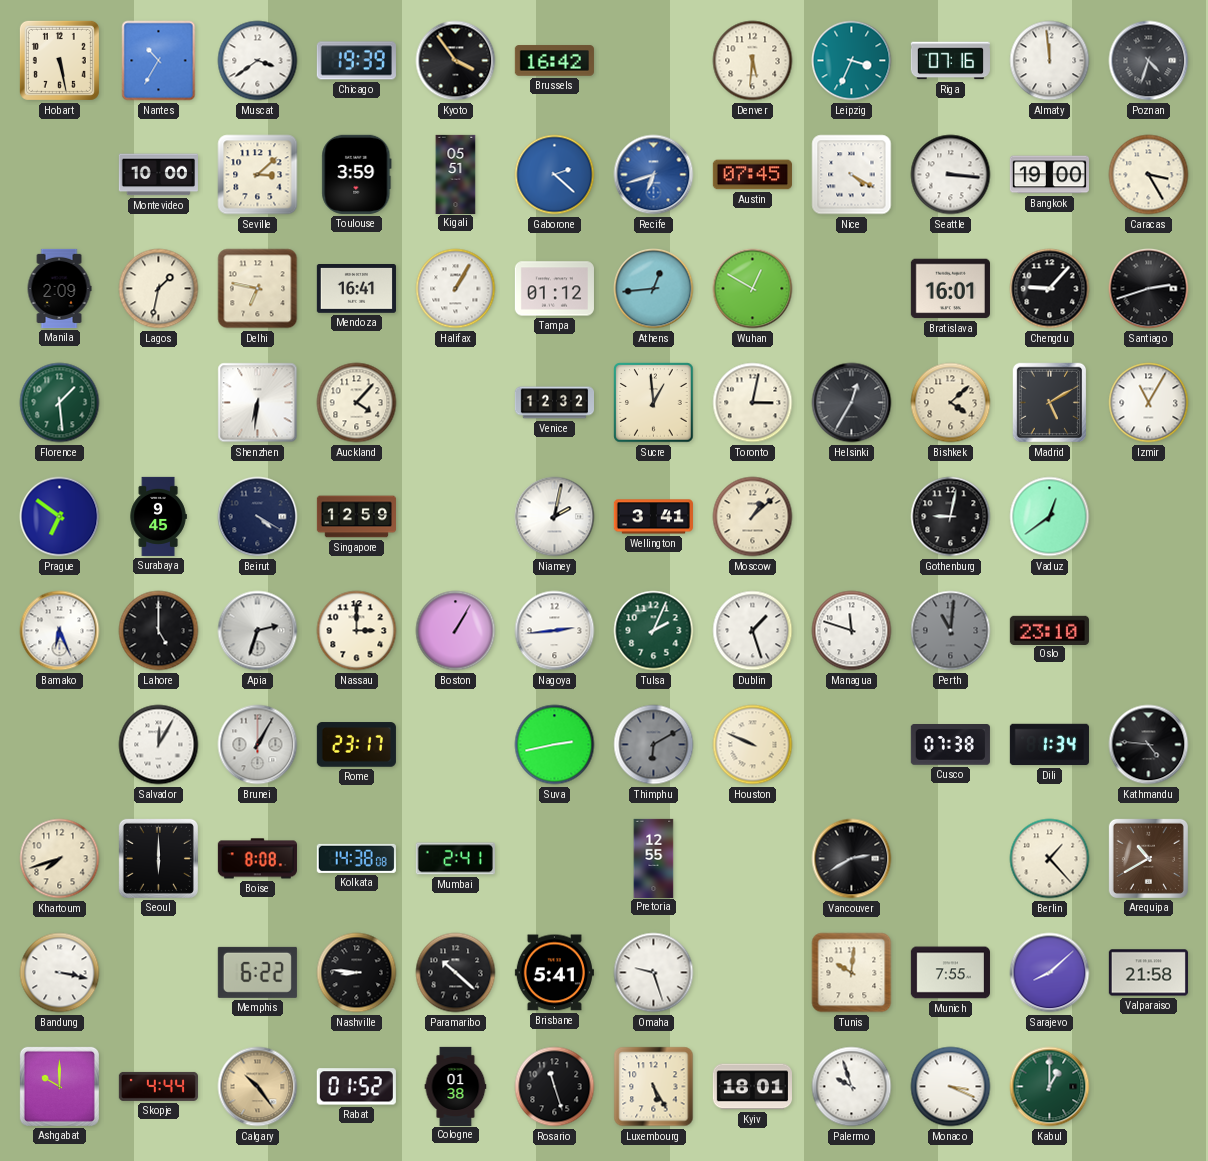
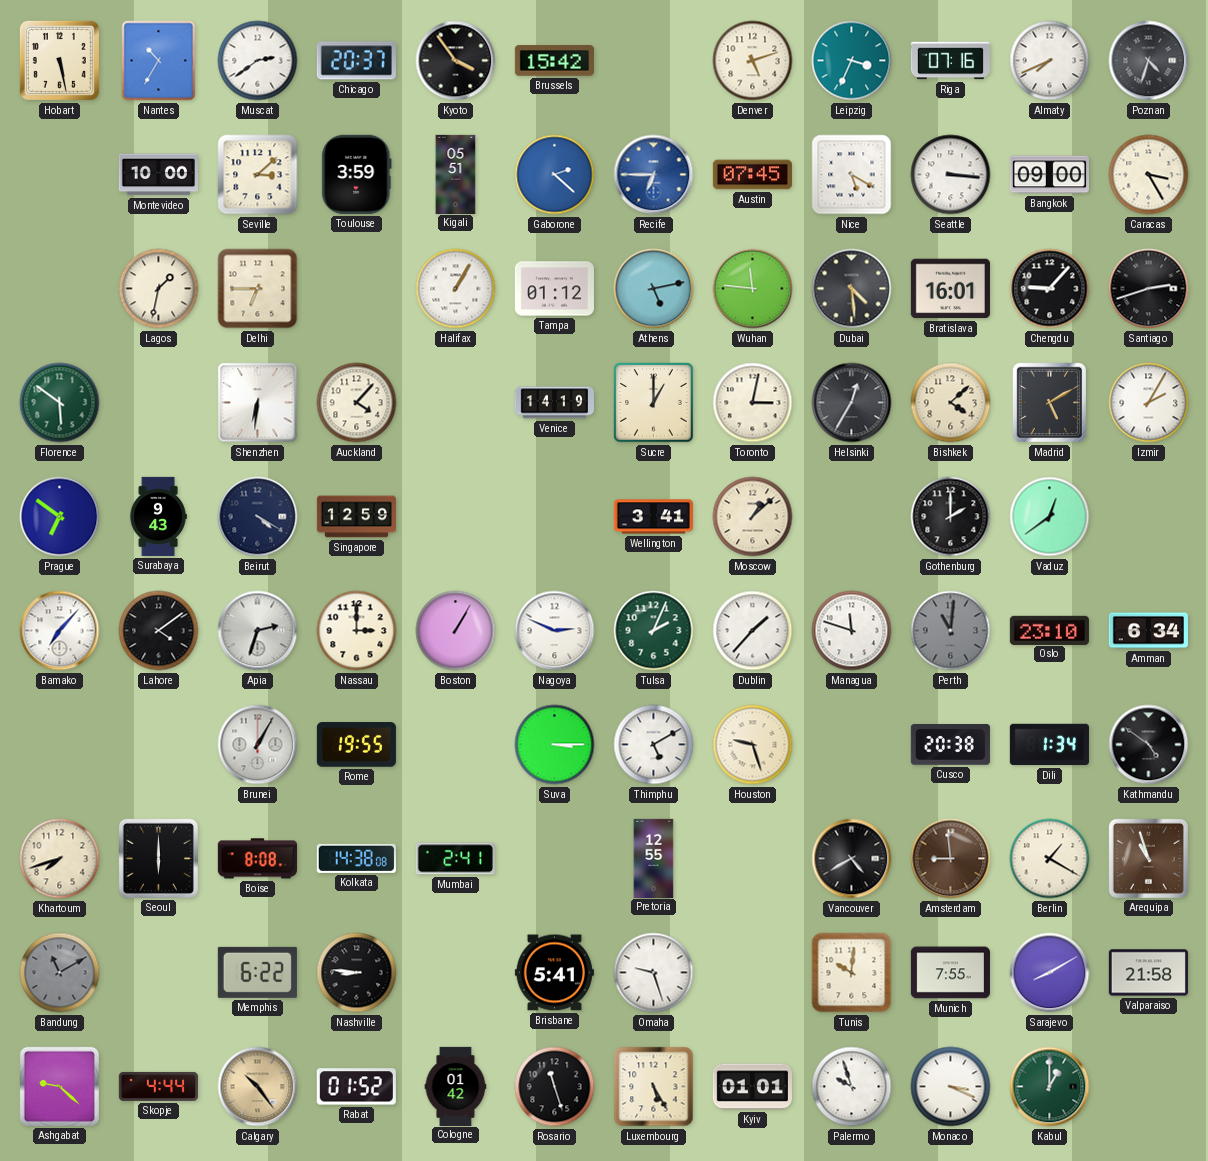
Muscat: 3:39 -> 2:39 (258, 61)
Chicago: 19:39 -> 20:37 (356, 61)
Brussels: 16:42 -> 15:42 (554, 61)
Denver: 5:31 -> 5:12 (753, 61)
Almaty: 11:59 -> 7:41 (1050, 61)
Recife: 6:42 -> 6:45 (654, 175)
Nice: 4:20 -> 5:20 (852, 175)
Bangkok: 19:00 -> 09:00 (1049, 175)
Manila: 2:09 -> none (59, 288)
Delhi: 6:47 -> 6:45 (258, 289)
Mendoza: 16:41 -> none (356, 289)
Athens: 12:44 -> 5:13 (654, 289)
Wuhan: 12:50 -> 11:46 (753, 289)
Dubai: none -> 4:29 (852, 289)
Florence: 1:29 -> 5:51 (60, 403)
Venice: 12:32 -> 14:19 (554, 403)
Sucre: 12:59 -> 1:00 (654, 403)
Izmir: 11:05 -> 2:05 (1149, 403)
Surabaya: 9:45 -> 9:43 (158, 516)
Niamey: 2:02 -> none (555, 517)
Gothenburg: 9:02 -> 2:00 (951, 517)
Bamako: 6:26 -> 7:07 (60, 631)
Lahore: 5:00 -> 4:09 (159, 631)
Nagoya: 2:44 -> 2:49 (555, 631)
Dublin: 1:27 -> 1:37 (753, 631)
Amman: none -> 6:34 (1148, 631)
Salvador: 12:05 -> none (159, 745)
Rome: 23:17 -> 19:55 (356, 745)
Suva: 2:43 -> 3:15 (555, 745)
Thimphu: 6:10 -> 5:10 (654, 745)
Thimphu dial: grey -> white (654, 745)
Houston: 9:49 -> 9:27 (753, 745)
Cusco: 07:38 -> 20:38 (950, 745)
Kathmandu: 4:46 -> 4:51 (1149, 745)
Vancouver: 2:40 -> 4:40 (852, 859)
Amsterdam: none -> 8:59 (951, 859)
Berlin: 1:23 -> 1:20 (1050, 859)
Arequipa: 10:40 -> 10:57 (1148, 858)
Bandung: 3:17 -> 11:10 (60, 973)
Bandung dial: white -> grey (60, 973)
Paramaribo: 10:22 -> none (456, 973)
Sarajevo: 8:08 -> 8:10 (1050, 973)
Ashgabat: 10:00 -> 9:22 (59, 1086)
Cologne: 01:38 -> 01:42 (456, 1086)
Kyiv: 18:01 -> 01:01 (752, 1087)
